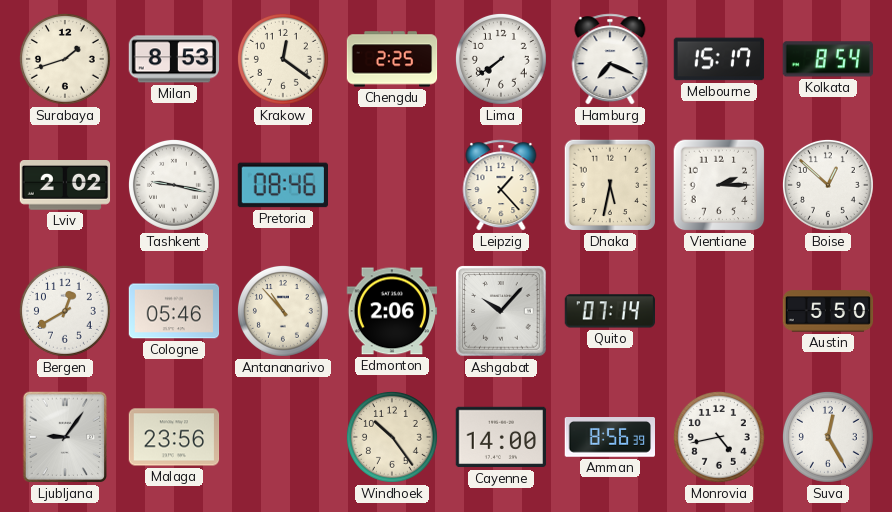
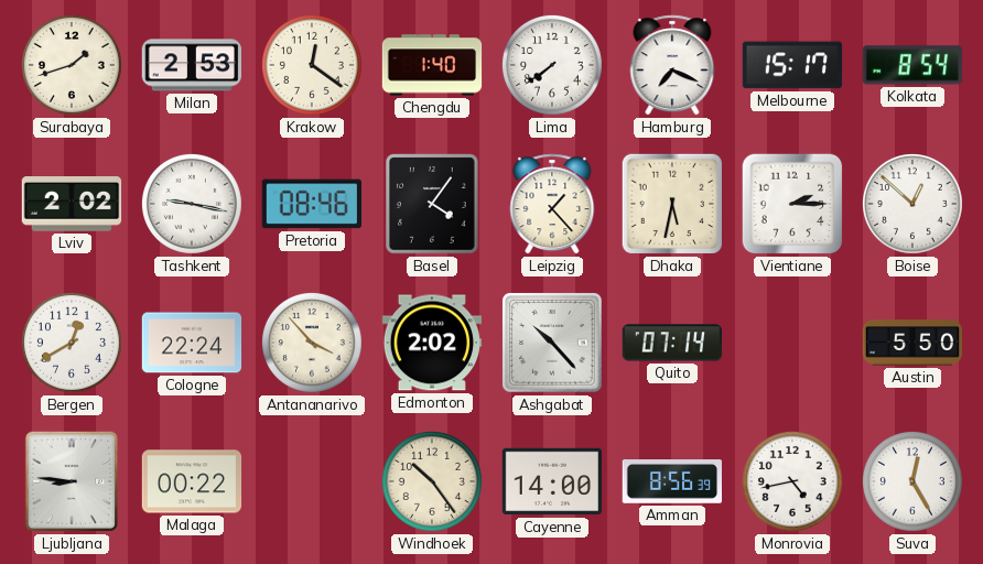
Milan: 8:53 -> 2:53 (191, 65)
Chengdu: 2:25 -> 1:40 (432, 65)
Basel: none -> 4:06 (432, 204)
Cologne: 05:46 -> 22:24 (192, 343)
Antananarivo: 10:53 -> 3:53 (312, 343)
Edmonton: 2:06 -> 2:02 (432, 343)
Ashgabat: 10:07 -> 10:23 (552, 343)
Ljubljana: 9:06 -> 8:46 (72, 481)
Malaga: 23:56 -> 00:22 (192, 481)
